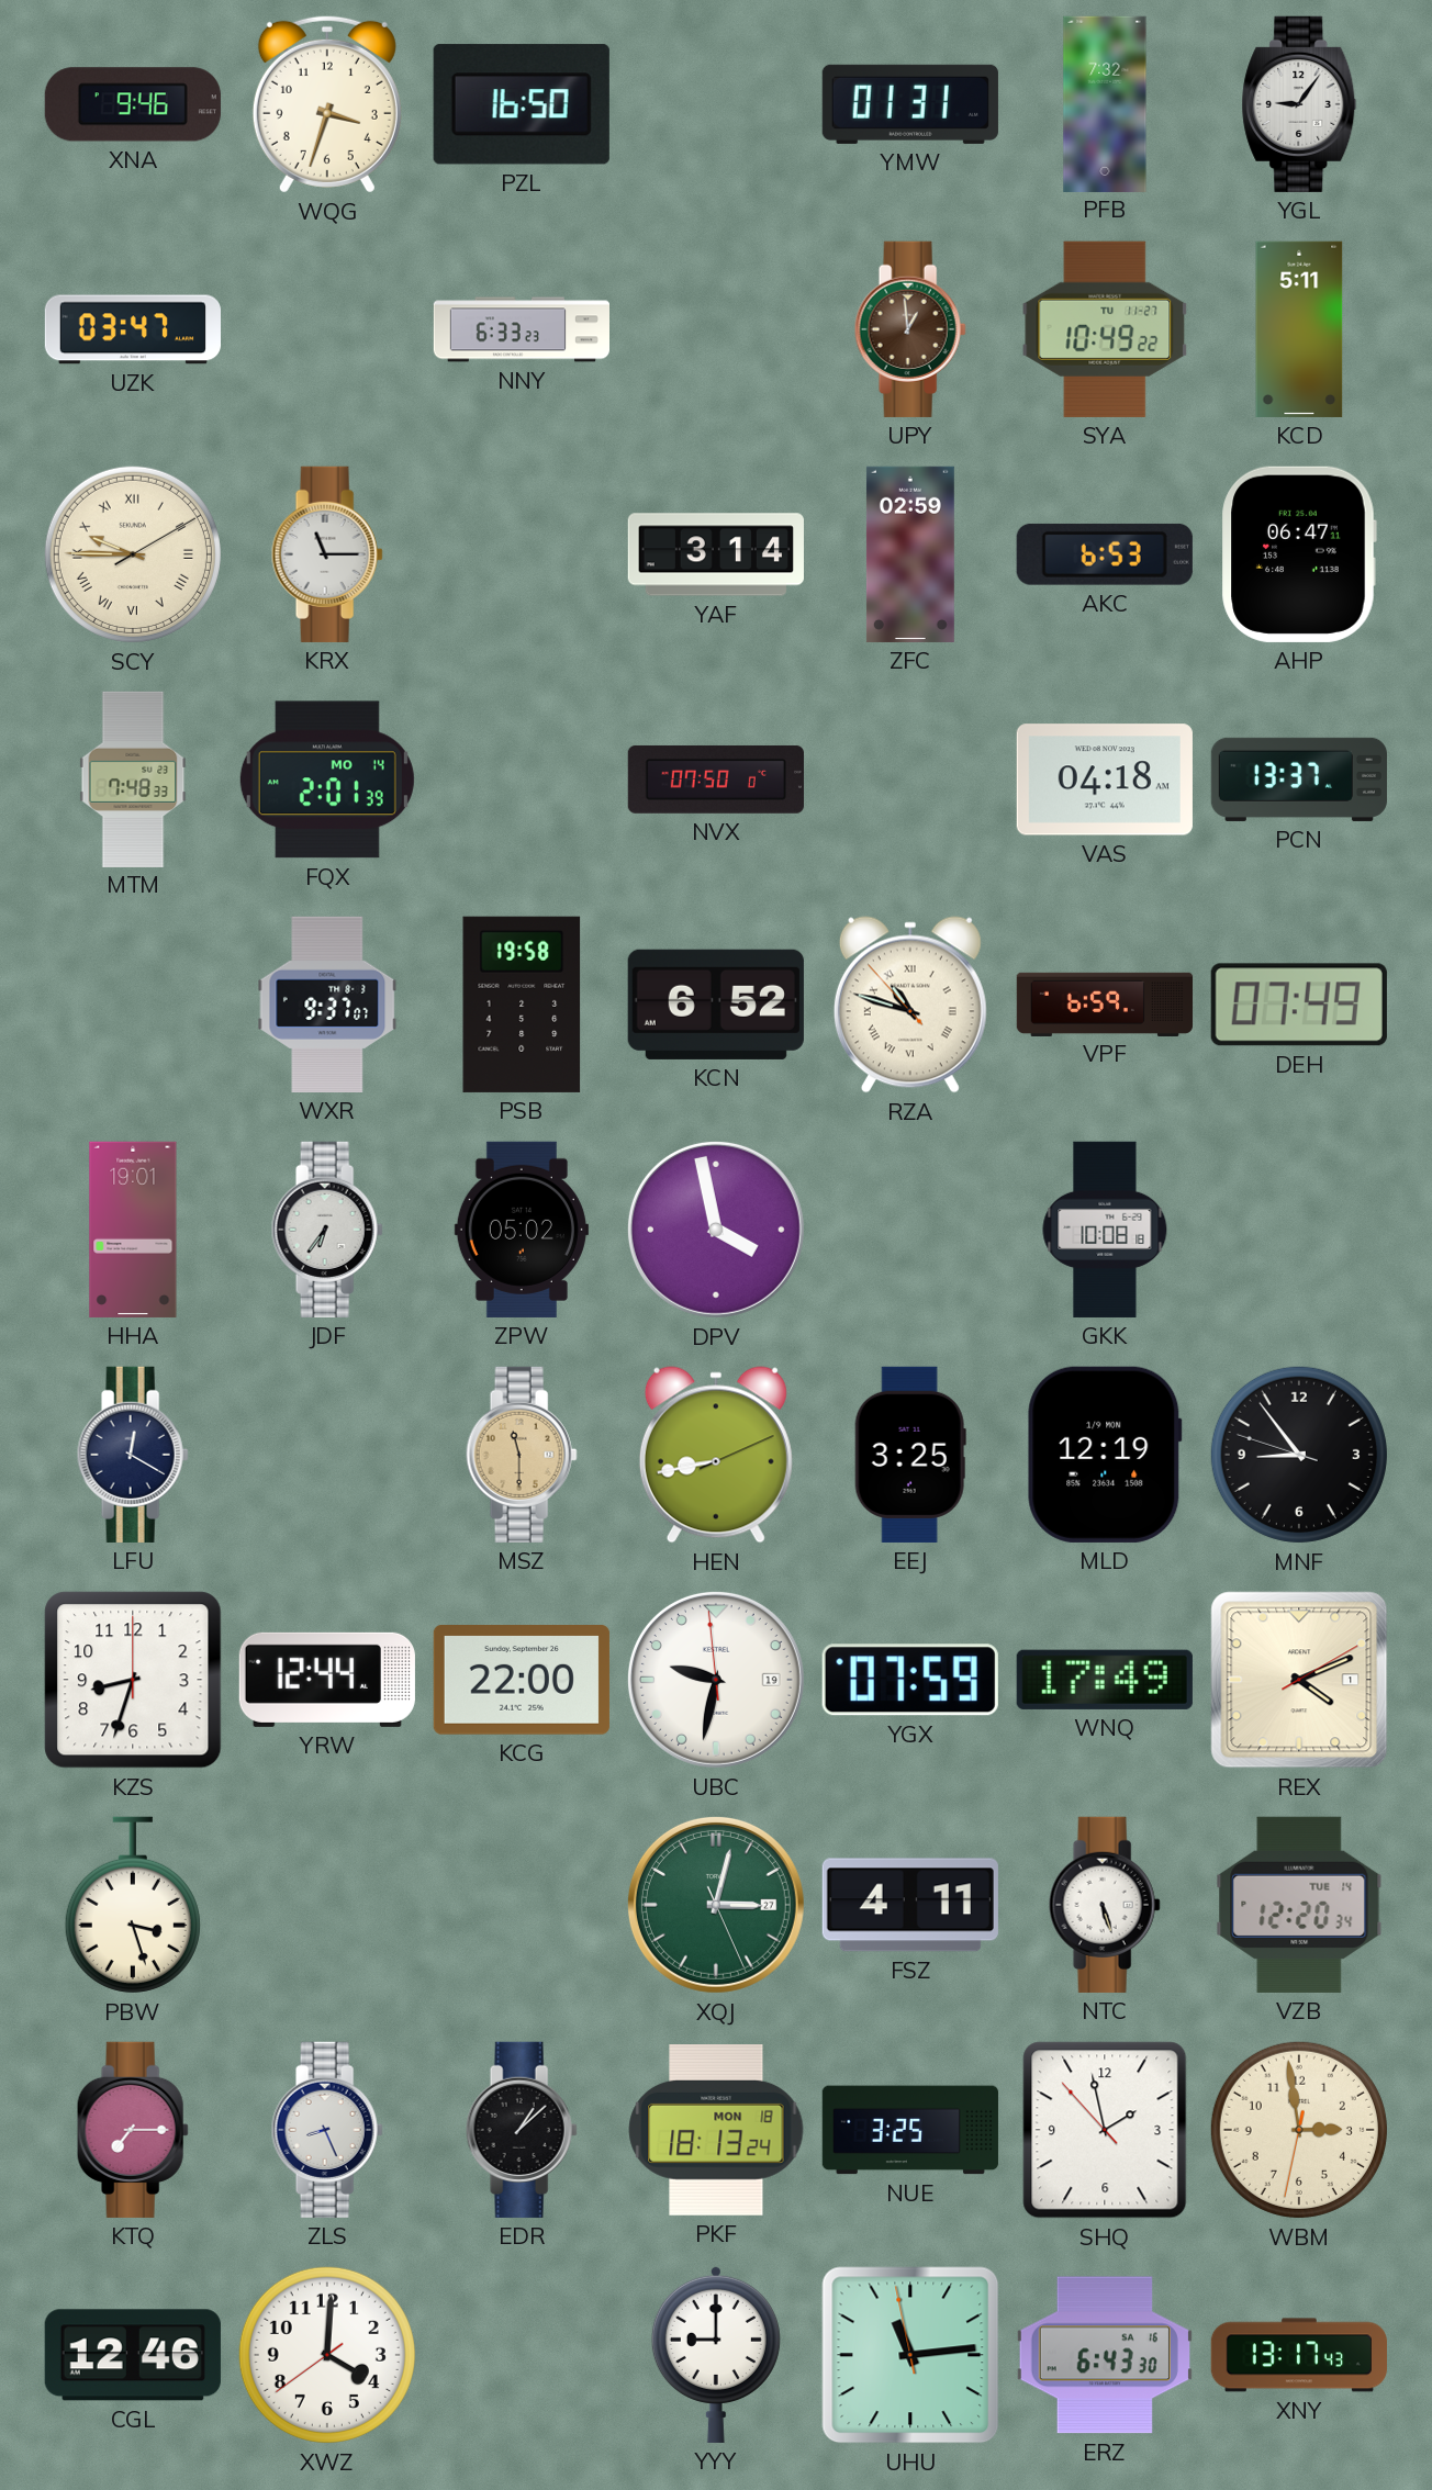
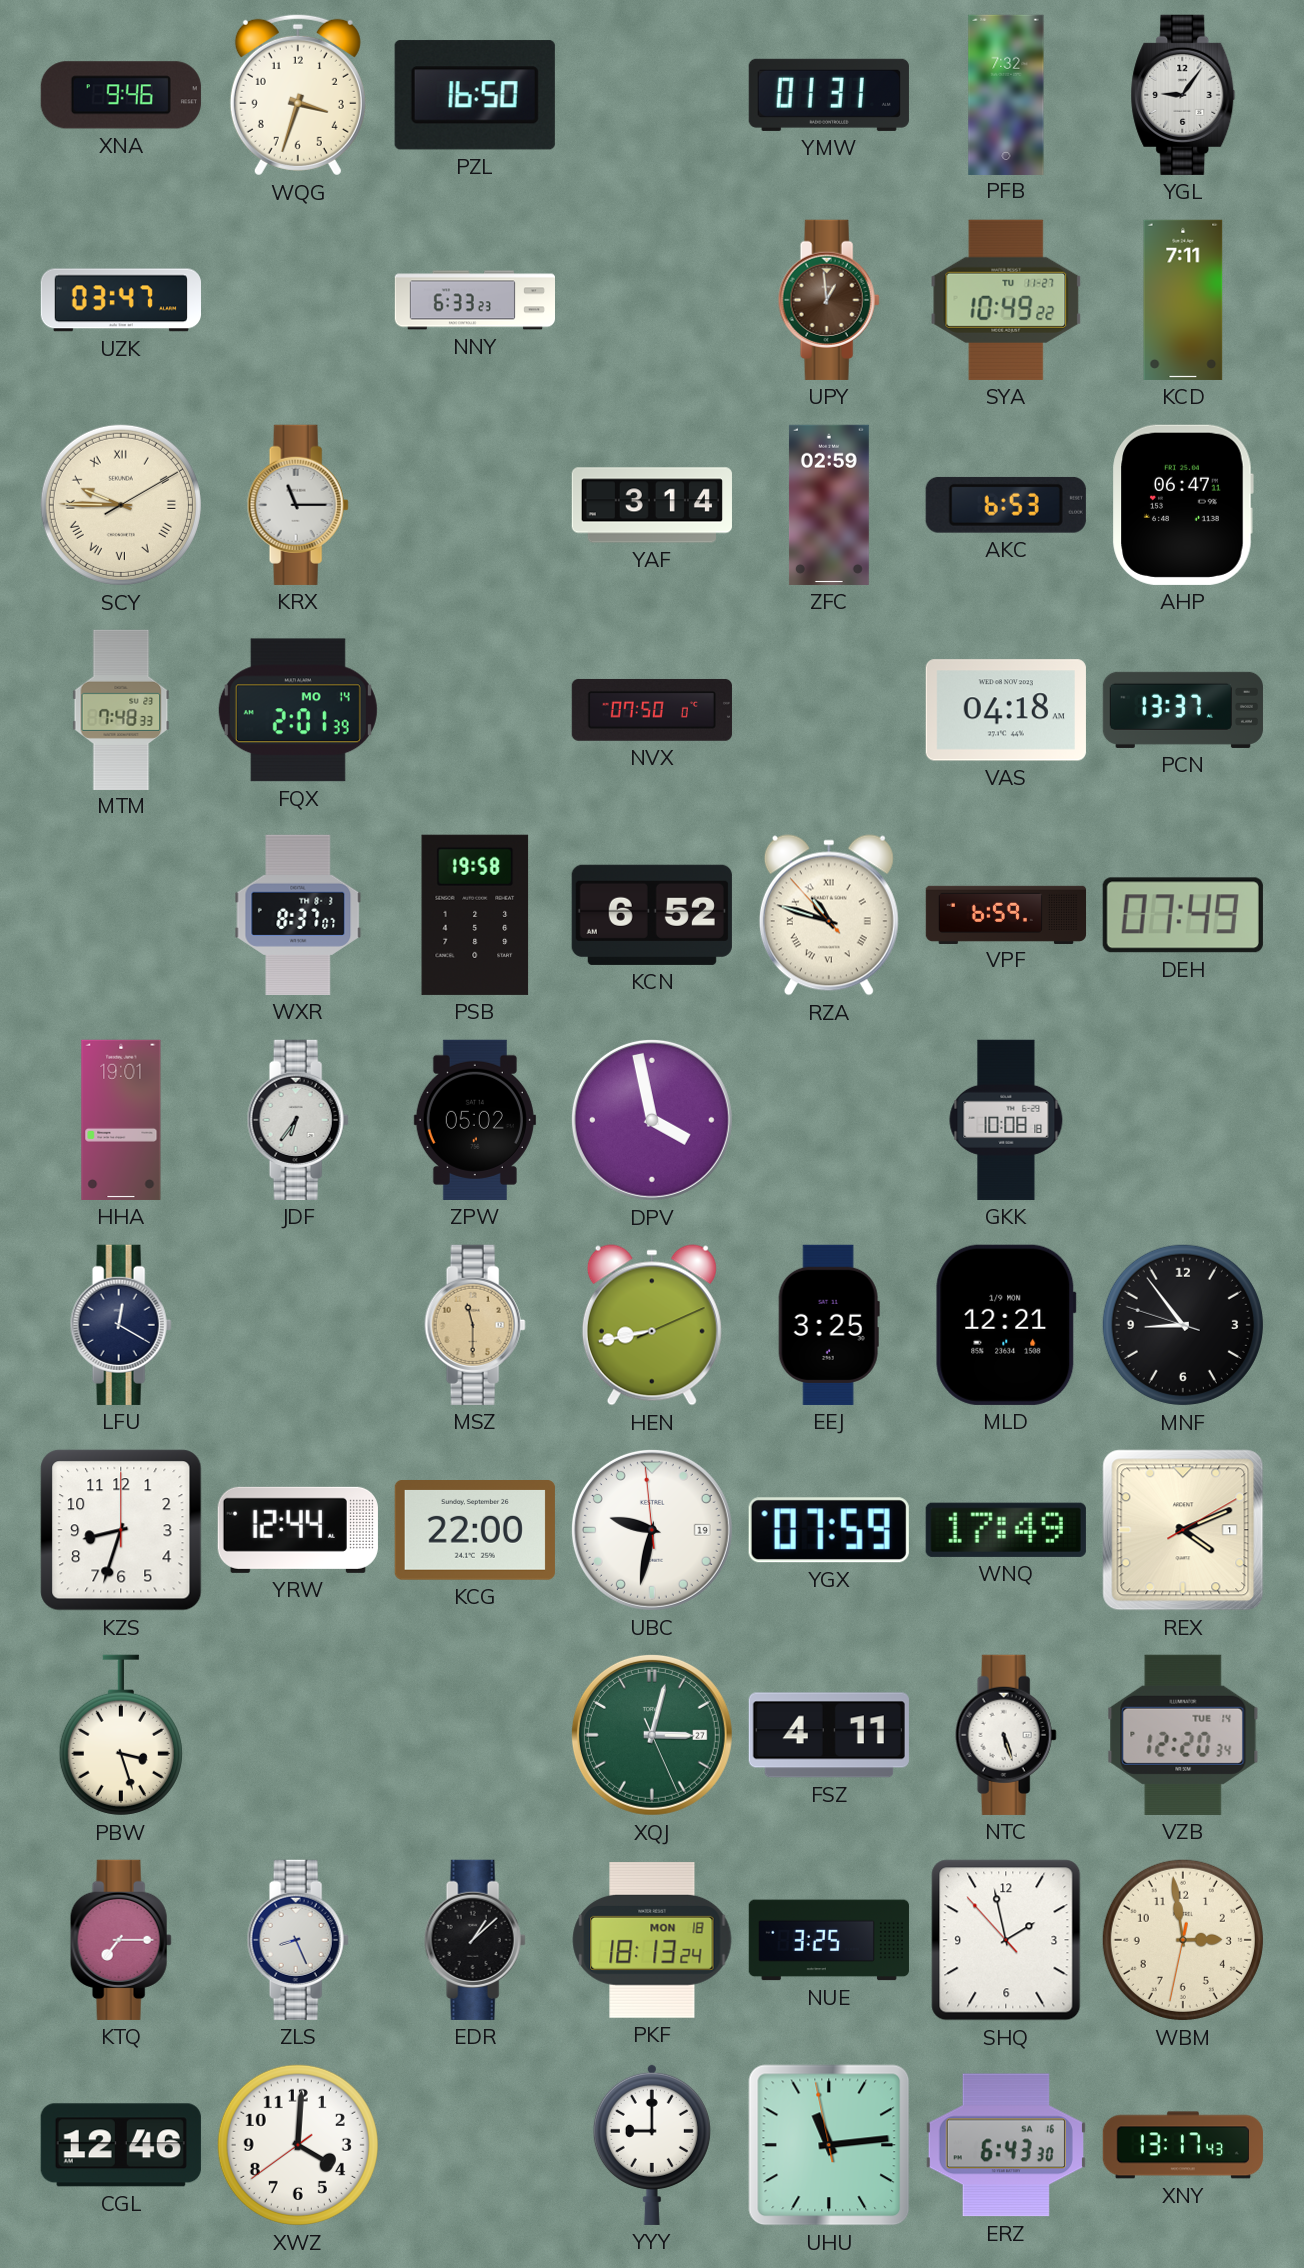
KCD: 5:11 -> 7:11 (1183, 300)
WXR: 9:37 -> 8:37 (298, 915)
MLD: 12:19 -> 12:21 (1006, 1325)
